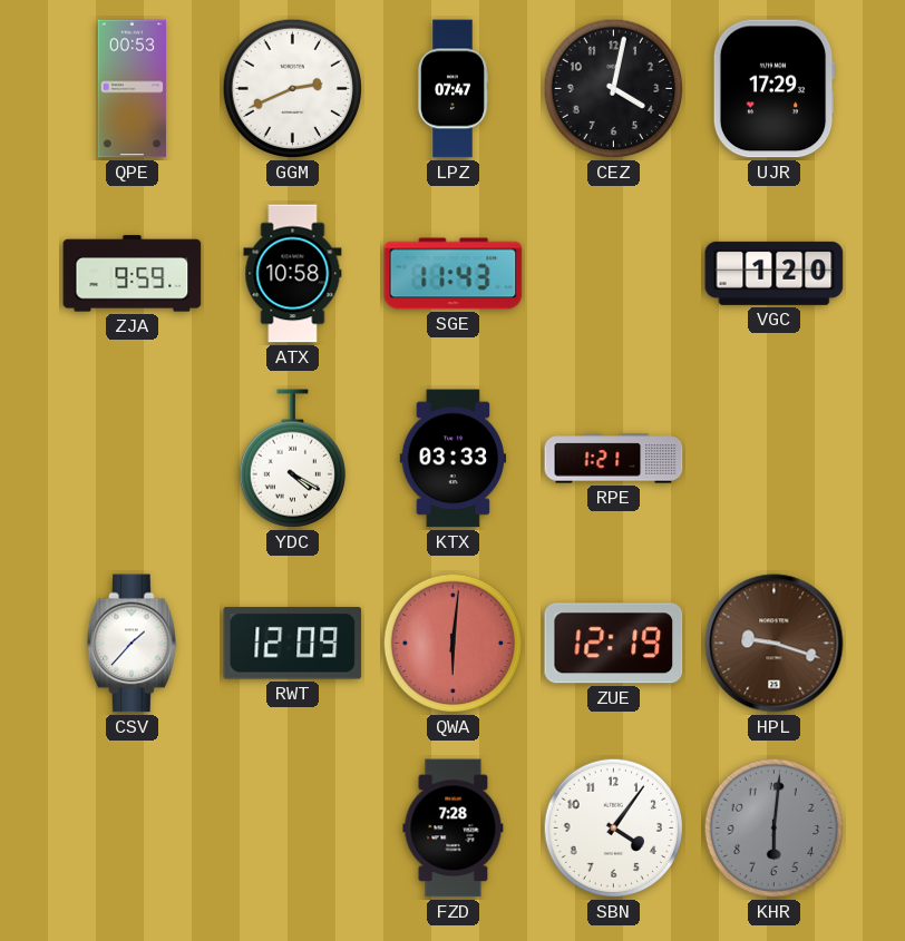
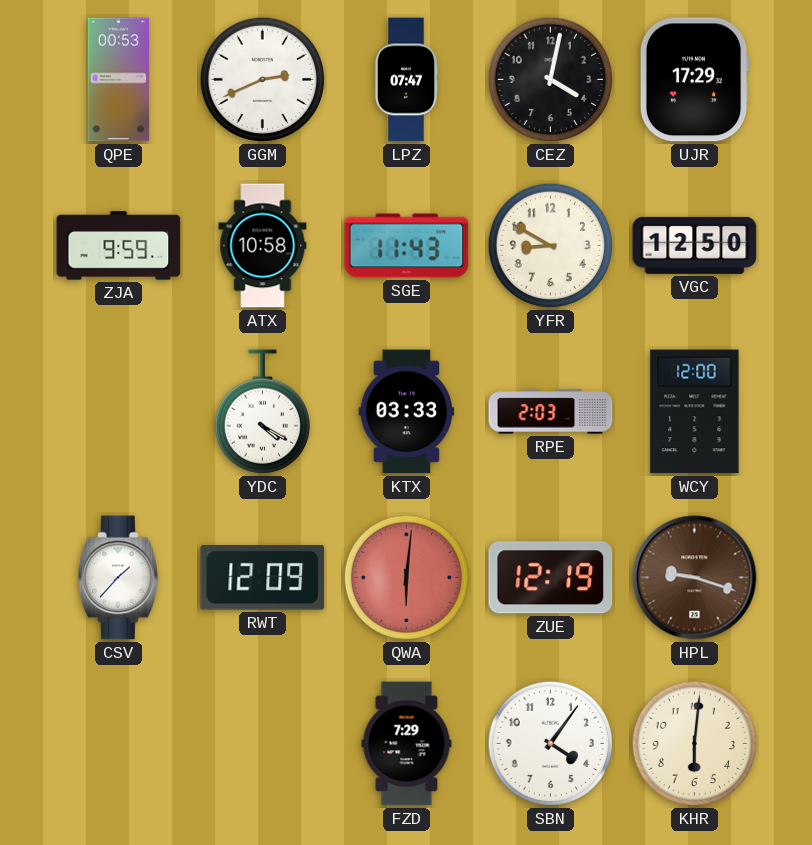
YFR: none -> 8:50 (551, 246)
VGC: 1:20 -> 12:50 (695, 245)
RPE: 1:21 -> 2:03 (551, 412)
WCY: none -> 12:00 (695, 412)
FZD: 7:28 -> 7:29 (407, 744)
KHR dial: grey -> cream (695, 744)
